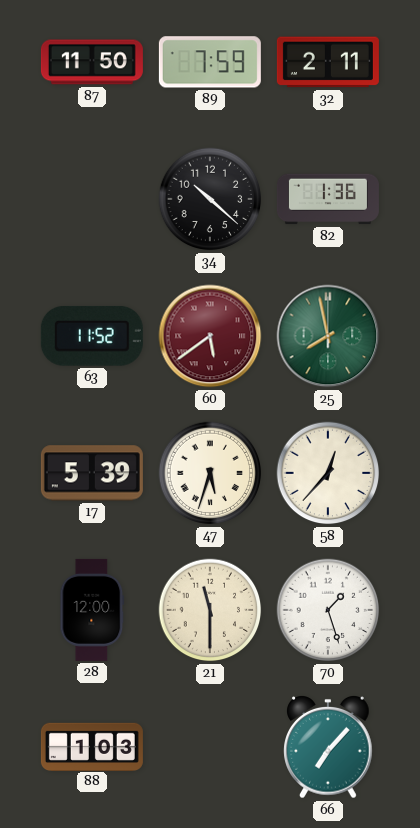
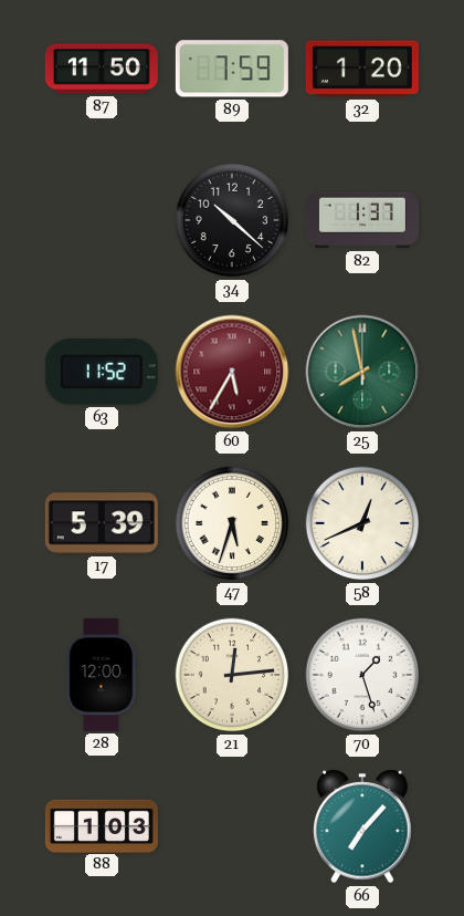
32: 2:11 -> 1:20 (362, 69)
82: 1:36 -> 1:37 (362, 220)
60: 5:39 -> 5:35 (232, 372)
58: 12:37 -> 12:41 (362, 523)
21: 11:30 -> 12:14 (232, 675)
